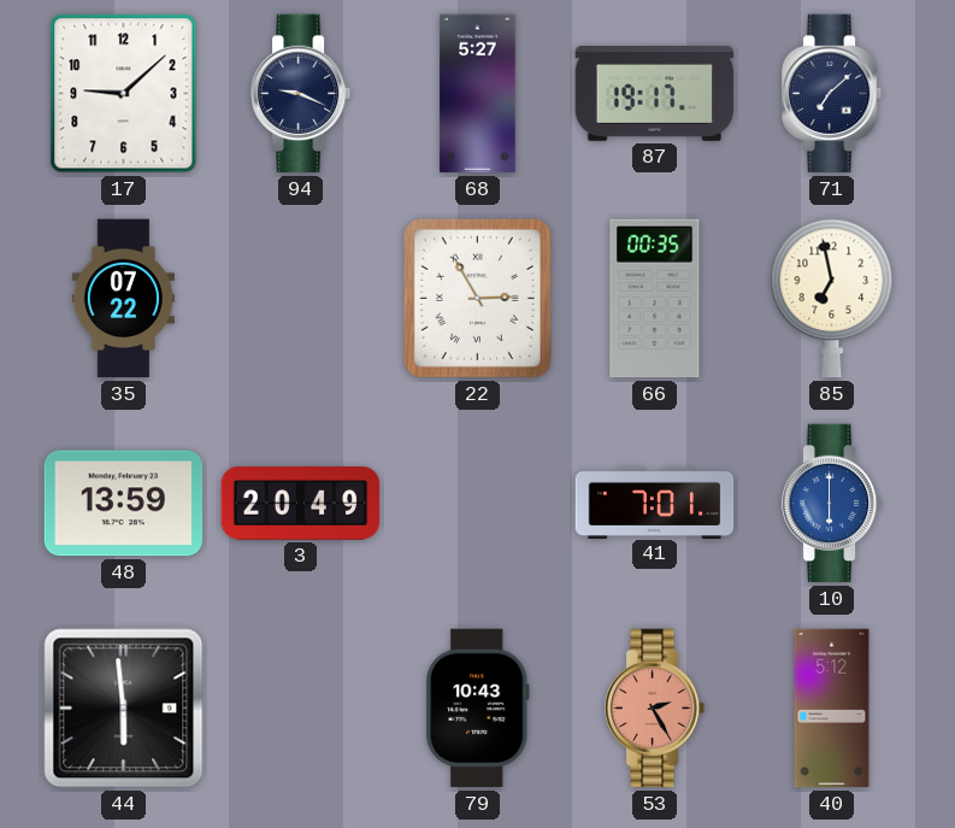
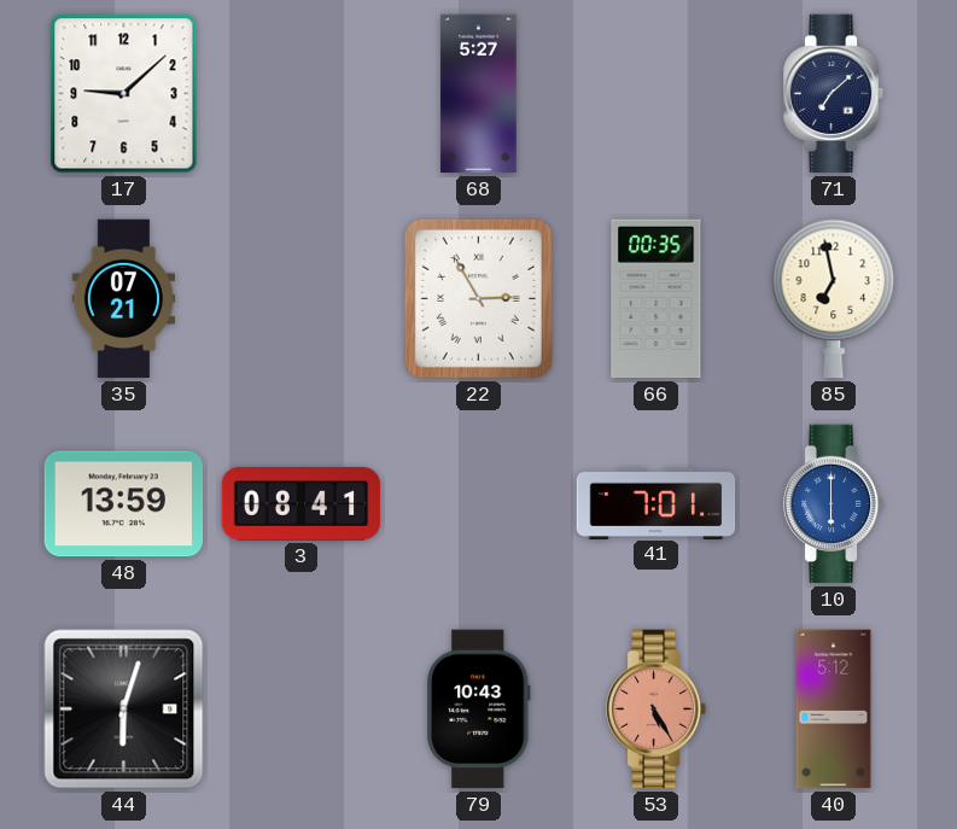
94: 9:19 -> none (301, 94)
87: 19:17 -> none (655, 94)
35: 07:22 -> 07:21 (123, 299)
3: 20:49 -> 08:41 (302, 504)
44: 5:59 -> 6:03 (124, 710)
53: 2:25 -> 5:25 (657, 710)
